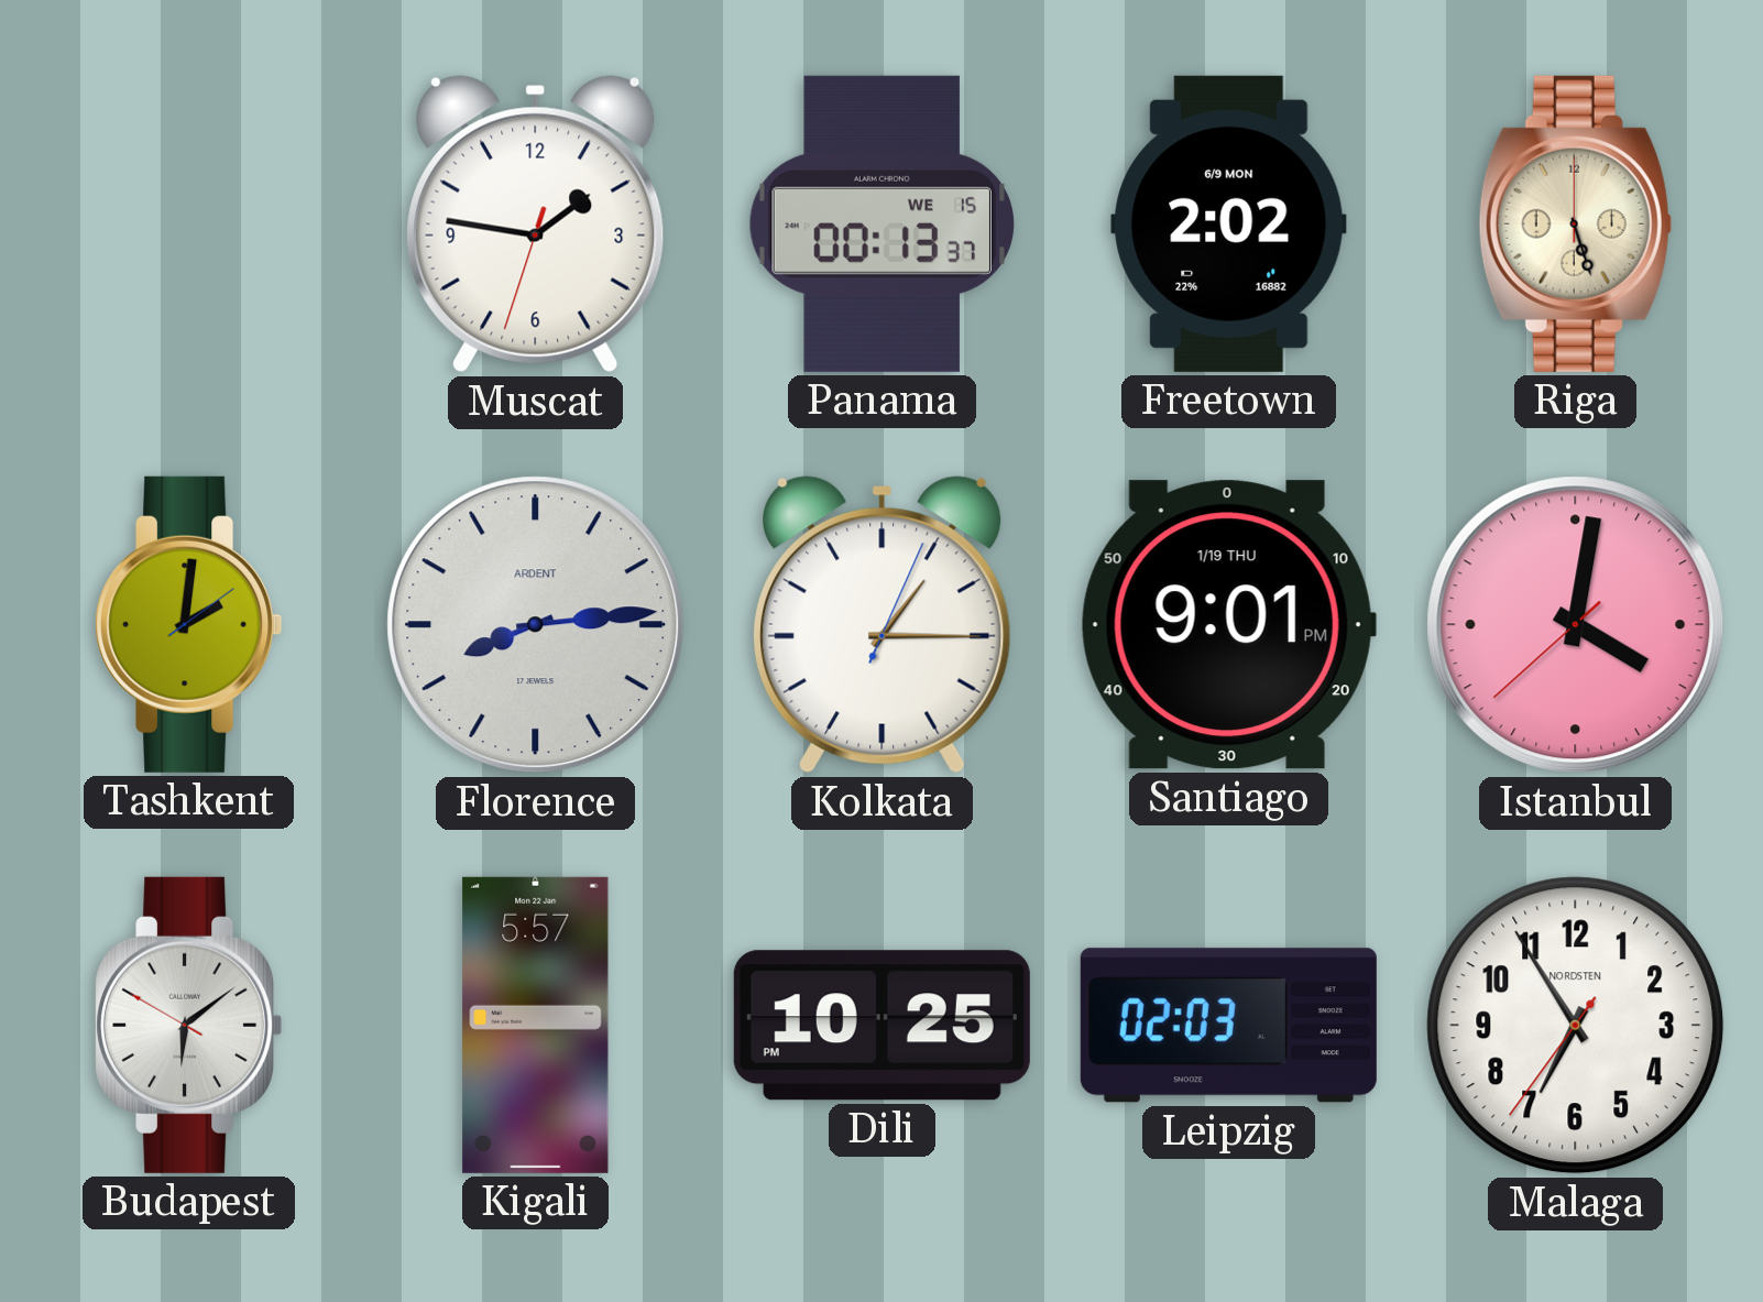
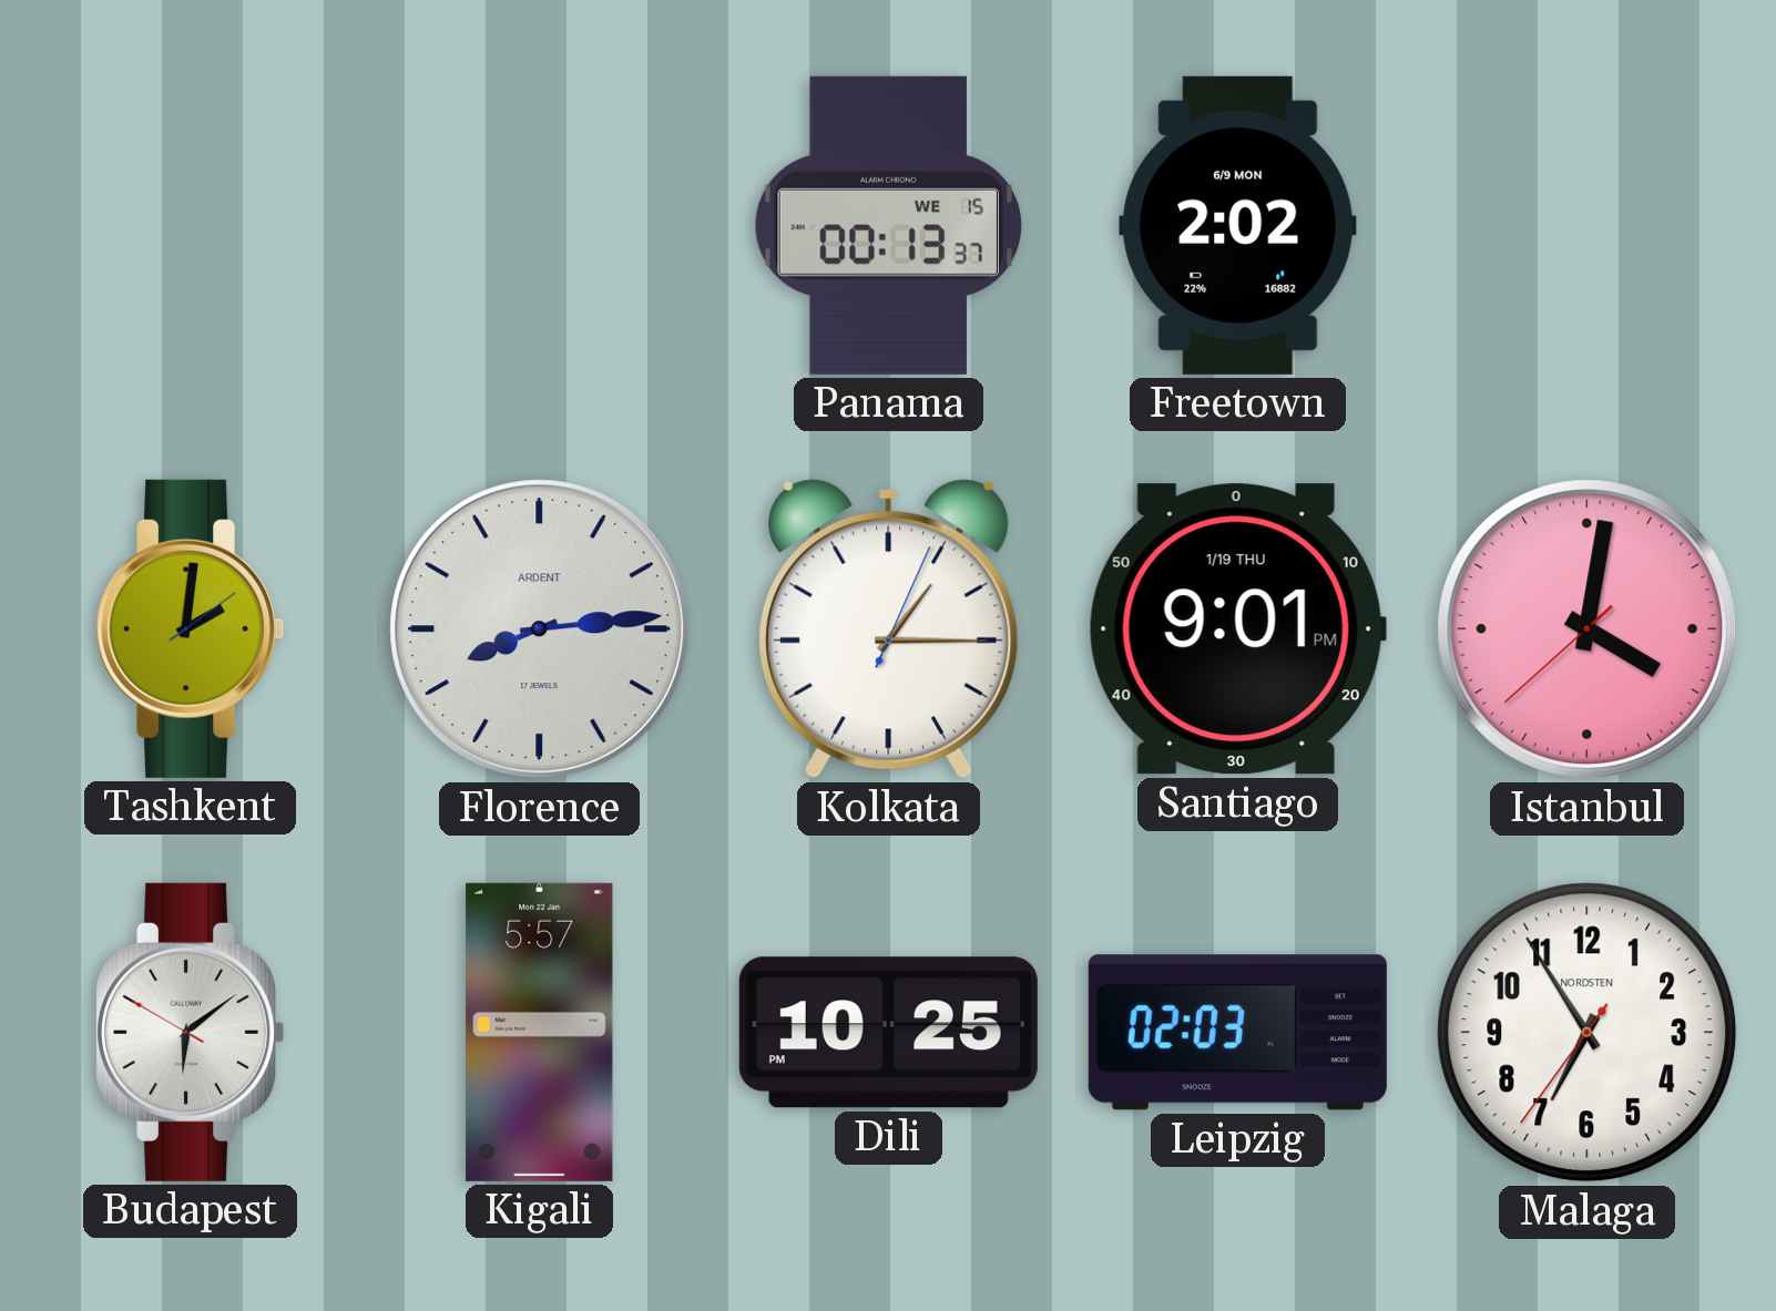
Muscat: 1:46 -> none (536, 225)
Riga: 5:27 -> none (1575, 223)
